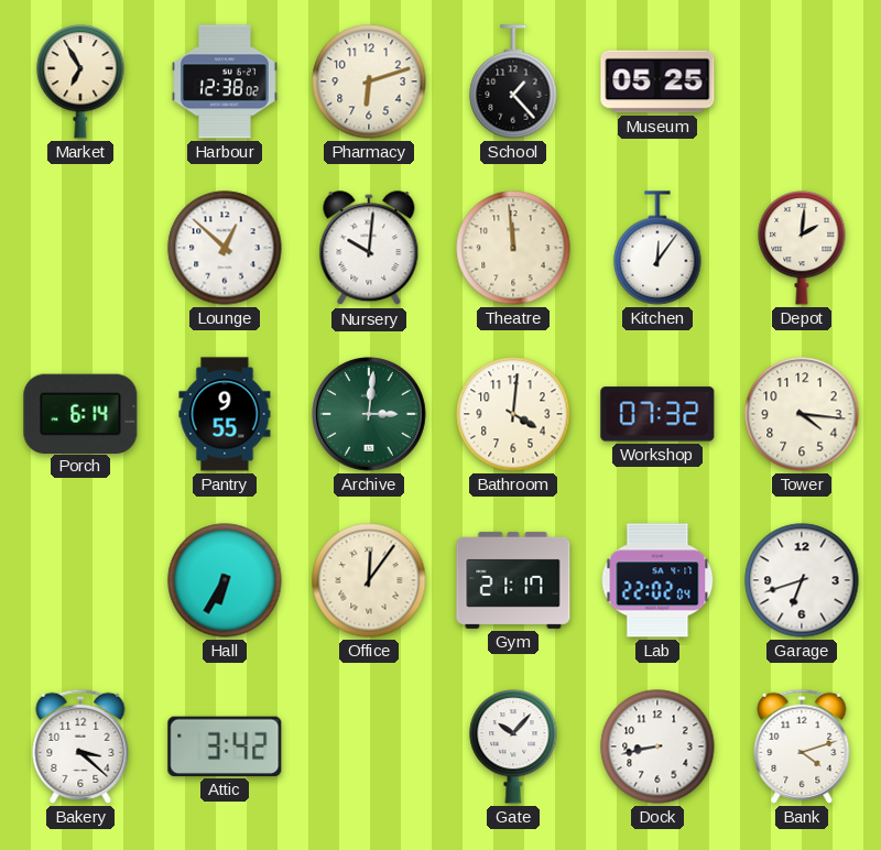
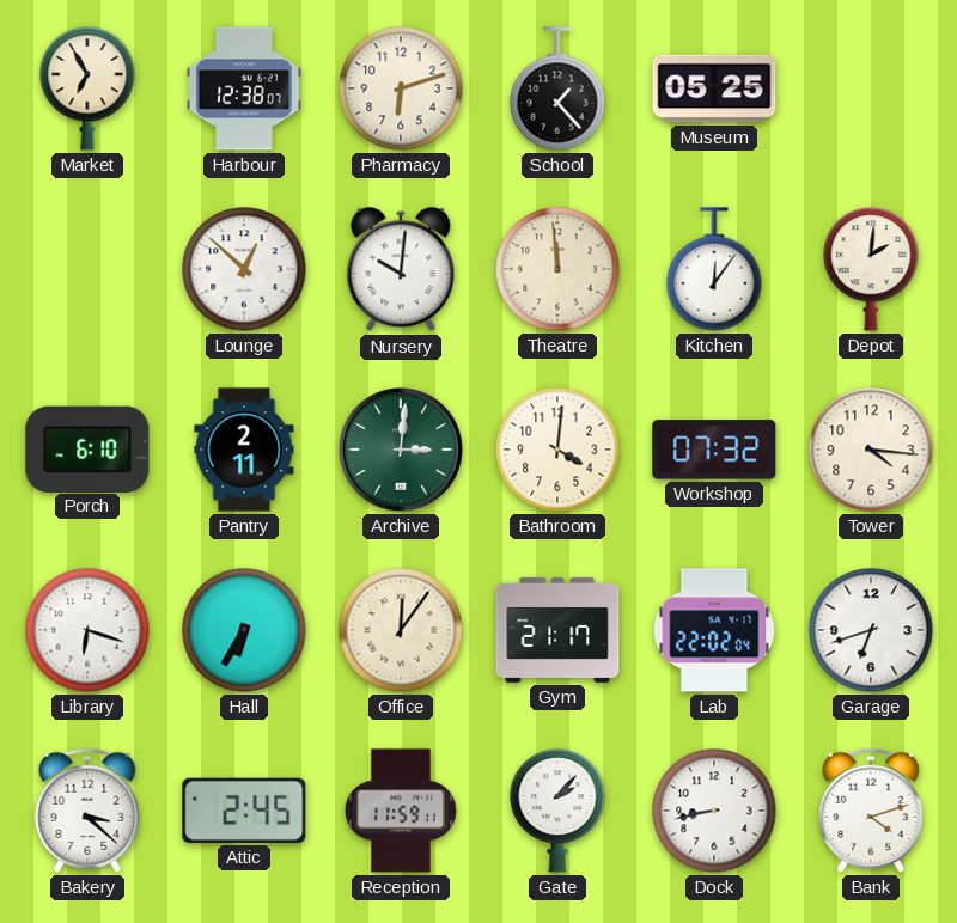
Harbour: 12:38:02 -> 12:38:07 (245, 88)
Porch: 6:14 -> 6:10 (87, 448)
Pantry: 9:55 -> 2:11 (244, 450)
Library: none -> 6:18 (87, 630)
Attic: 3:42 -> 2:45 (244, 811)
Reception: none -> 11:59 (401, 811)
Gate: 10:07 -> 2:07 (557, 812)
